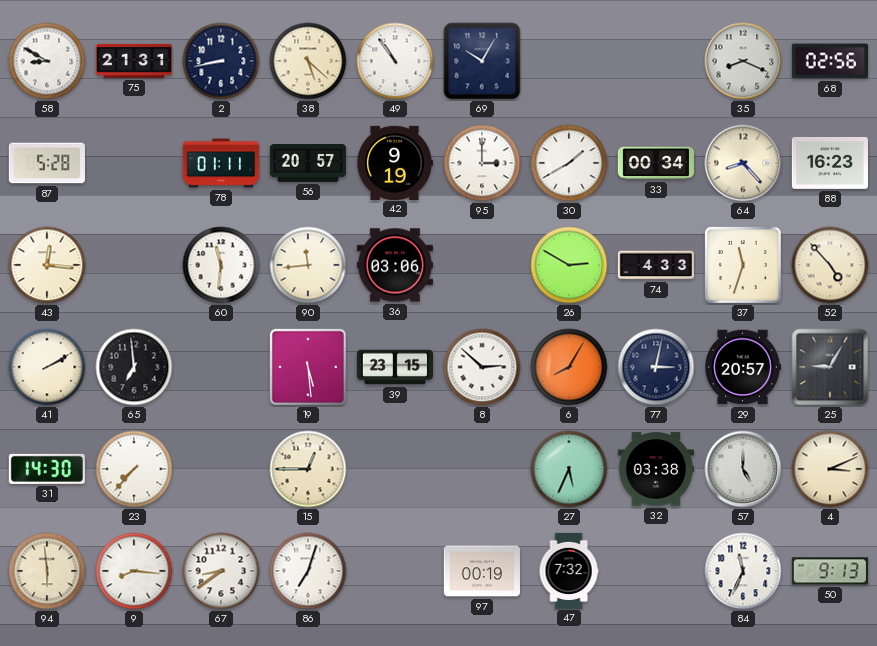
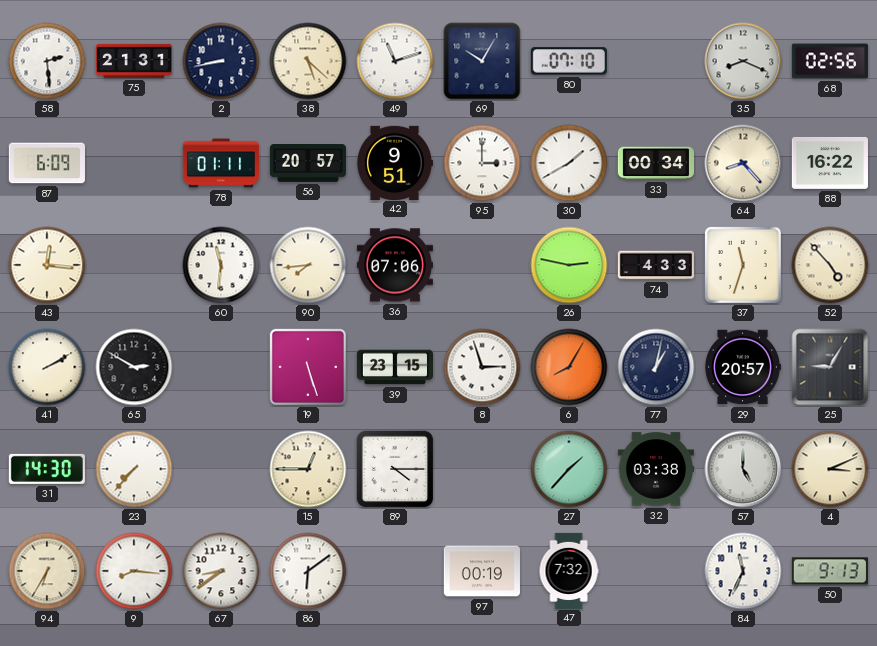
58: 8:50 -> 2:29 (47, 61)
49: 10:54 -> 11:12 (395, 61)
80: none -> 07:10 (569, 61)
87: 5:28 -> 6:09 (47, 163)
42: 9:19 -> 9:51 (394, 162)
88: 16:23 -> 16:22 (830, 163)
90: 11:44 -> 7:44 (308, 265)
36: 03:06 -> 07:06 (395, 265)
26: 2:50 -> 2:47 (569, 265)
65: 6:59 -> 2:50 (134, 367)
19: 5:29 -> 5:27 (308, 367)
8: 2:52 -> 2:57 (482, 367)
77: 3:02 -> 1:02 (656, 367)
89: none -> 4:15 (395, 469)
27: 5:34 -> 1:37 (569, 469)
94: 5:59 -> 6:35 (47, 571)
86: 7:03 -> 6:09 (308, 571)
